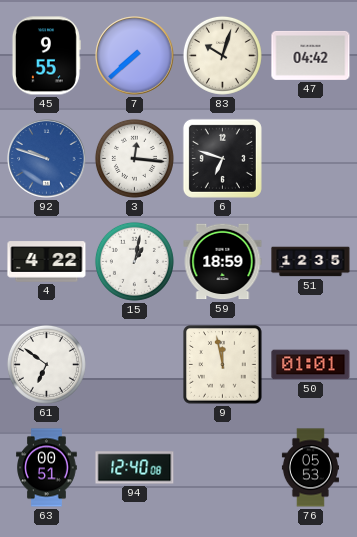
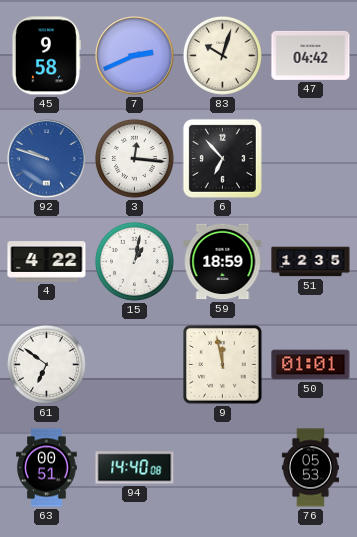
45: 9:55 -> 9:58 (46, 56)
7: 7:38 -> 2:41 (135, 56)
6: 6:48 -> 6:53 (222, 158)
94: 12:40 -> 14:40 (135, 468)
